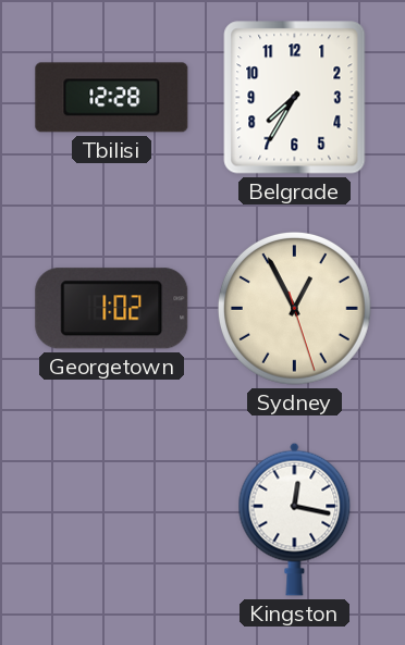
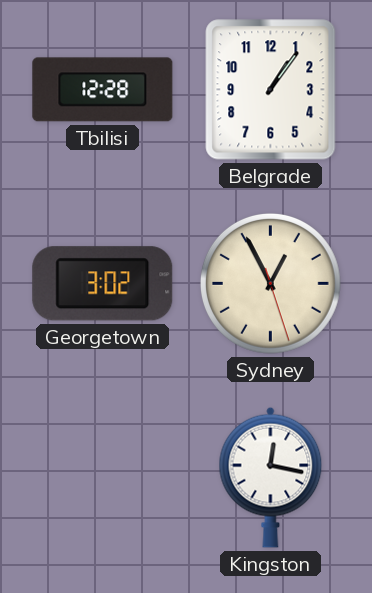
Belgrade: 7:35 -> 1:06 (271, 90)
Georgetown: 1:02 -> 3:02 (103, 284)
